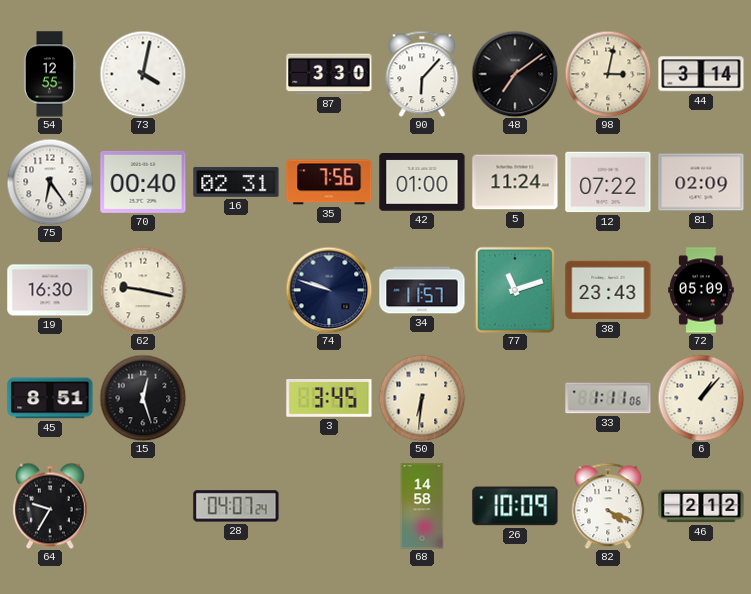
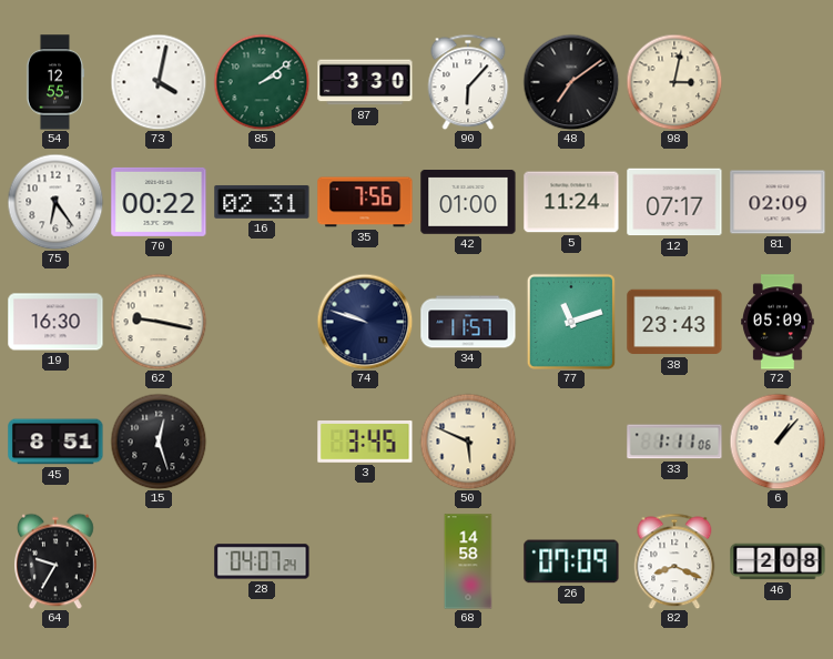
85: none -> 2:09 (262, 82)
44: 3:14 -> none (701, 74)
70: 00:40 -> 00:22 (159, 202)
12: 07:22 -> 07:17 (674, 202)
50: 6:31 -> 5:49 (468, 442)
26: 10:09 -> 07:09 (571, 561)
82: 4:19 -> 8:19 (674, 561)
46: 2:12 -> 2:08 (778, 561)
